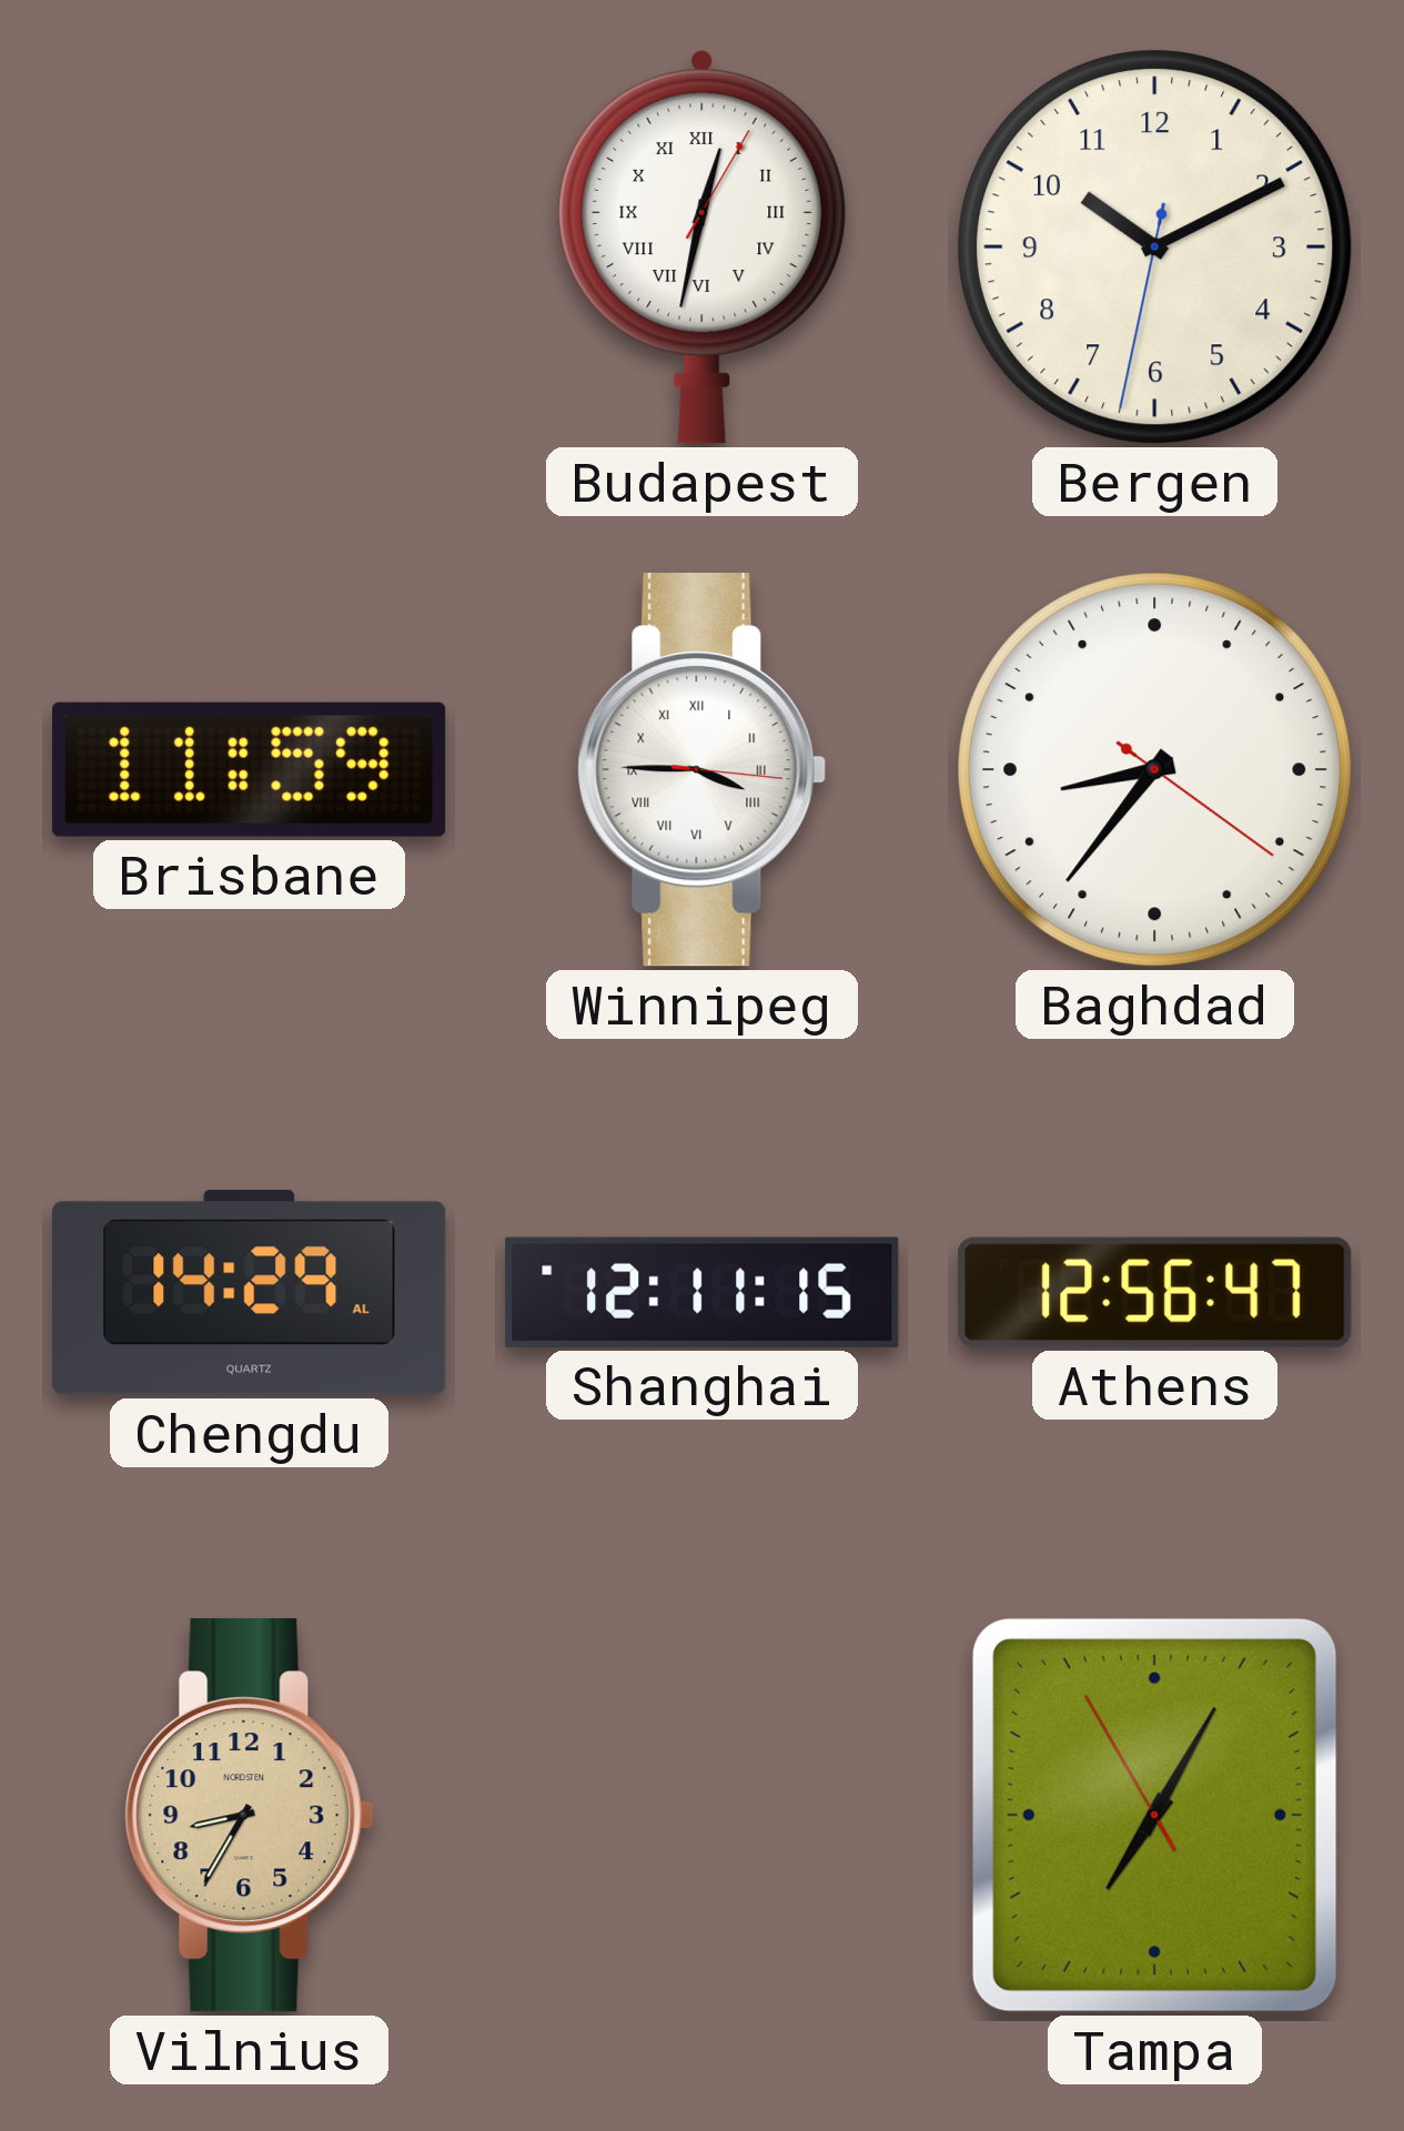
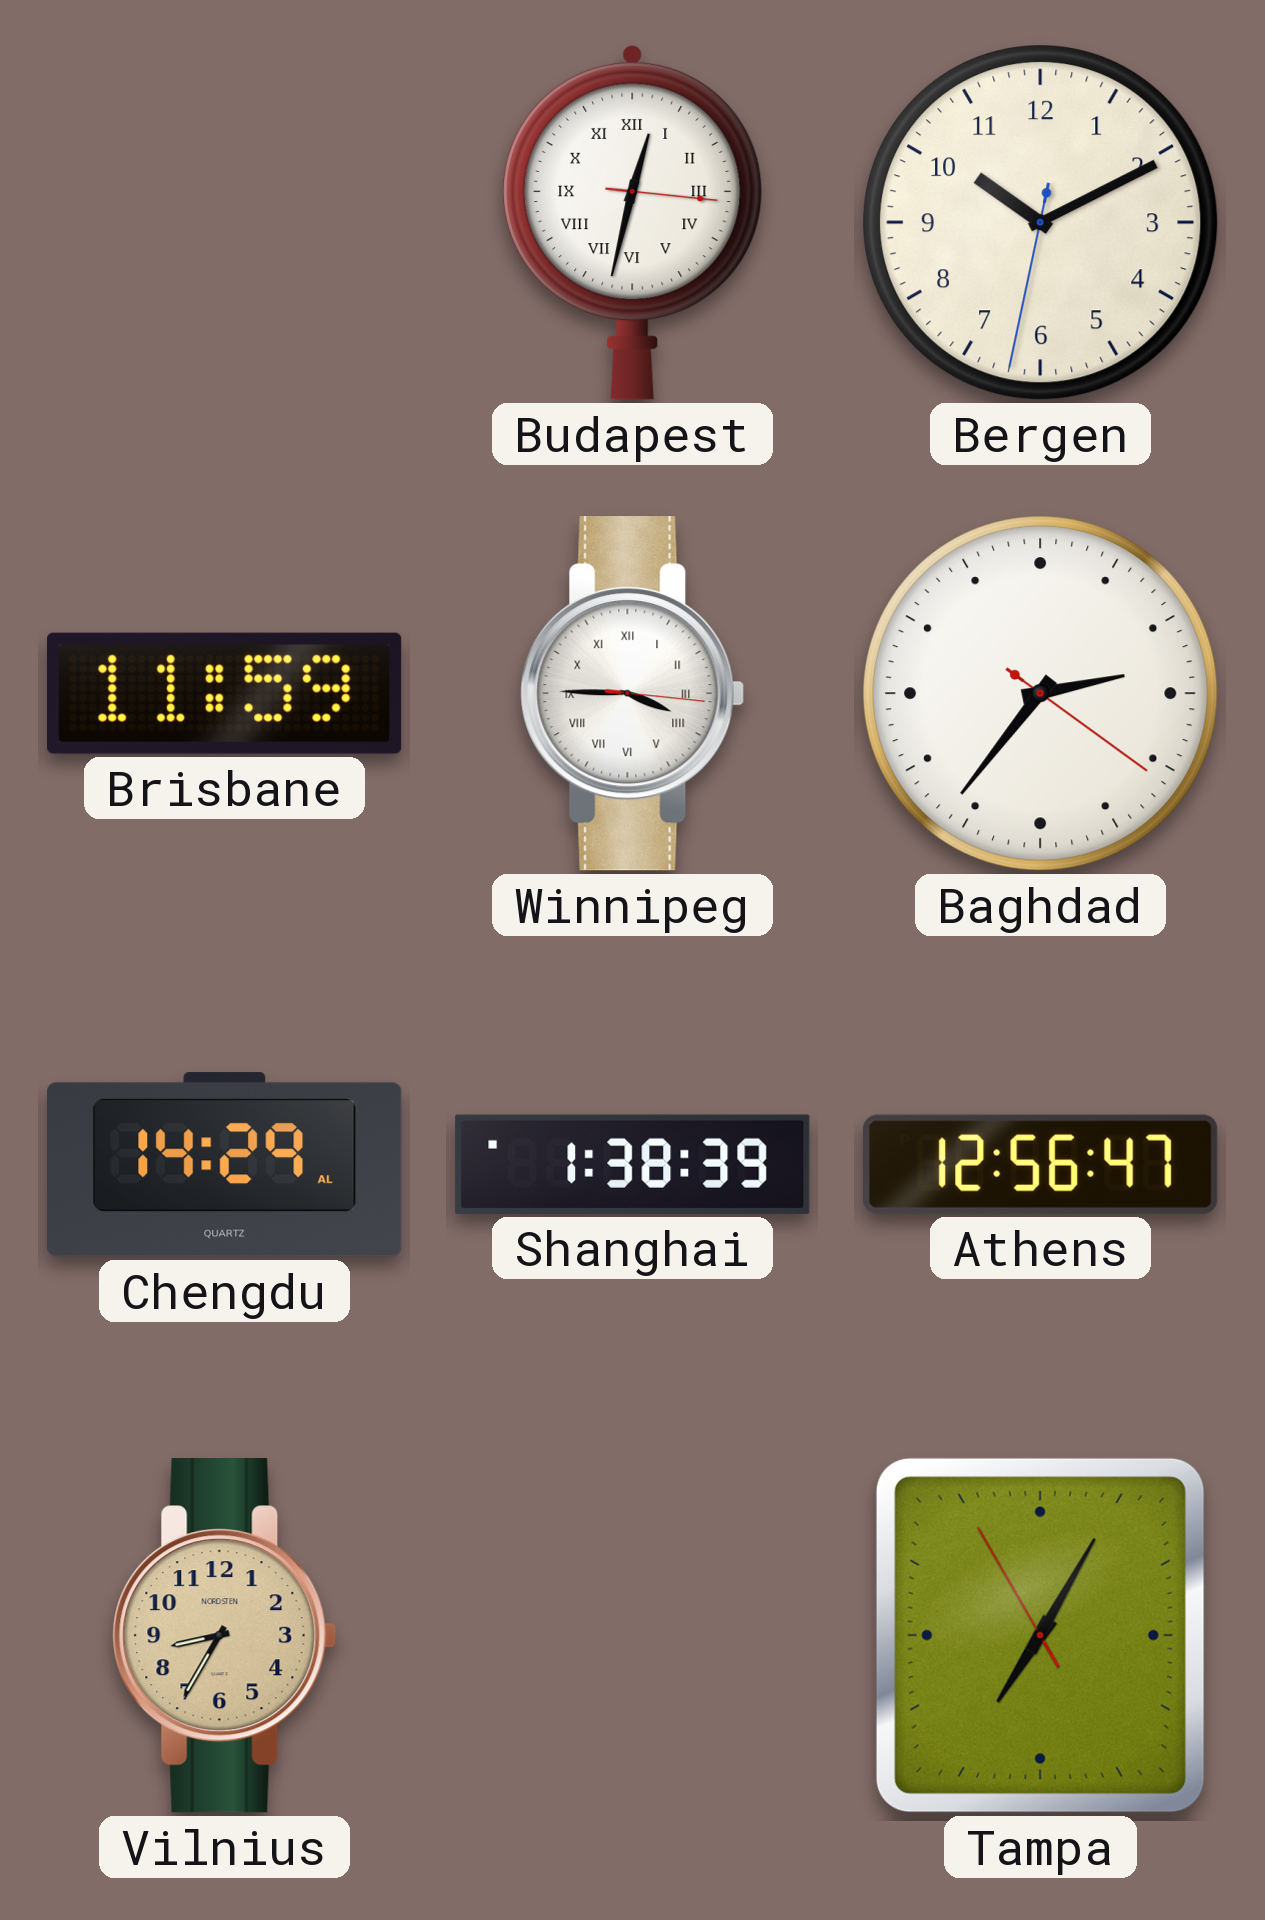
Budapest: 12:32:05 -> 12:32:16 (633, 222)
Baghdad: 8:36 -> 2:36 (1041, 694)
Shanghai: 12:11 -> 1:38 (633, 1164)
